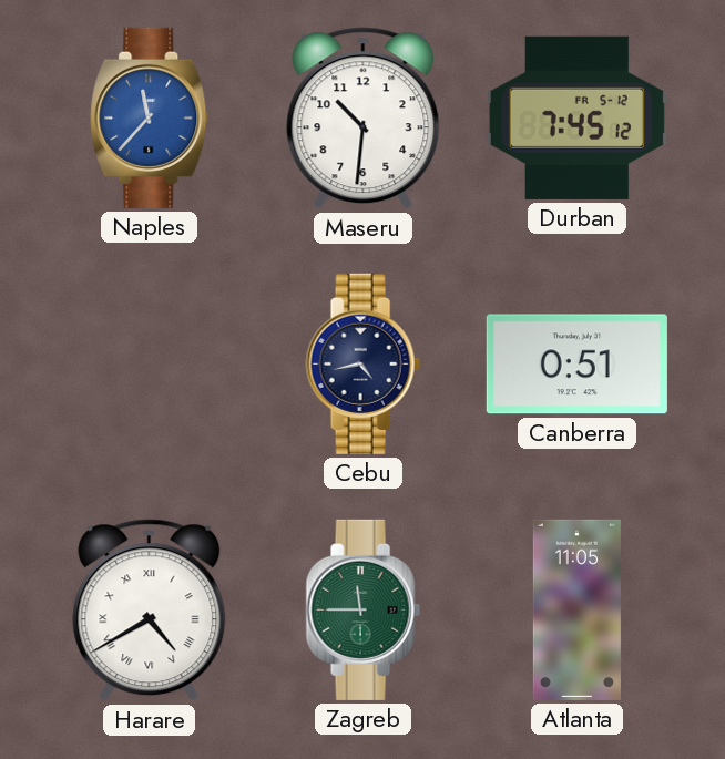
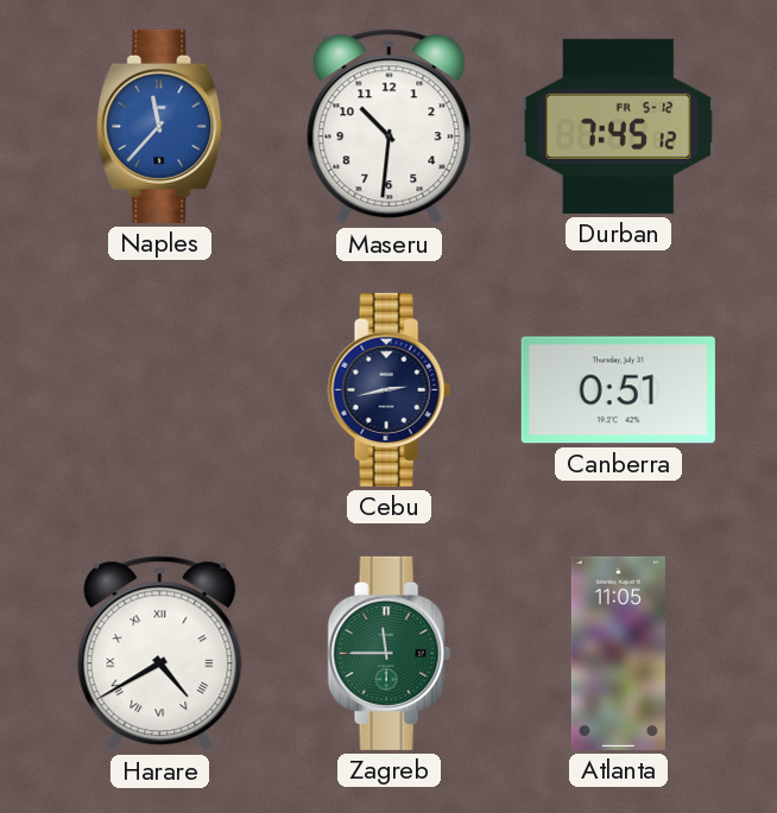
Cebu: 4:43 -> 2:43 (389, 389)
